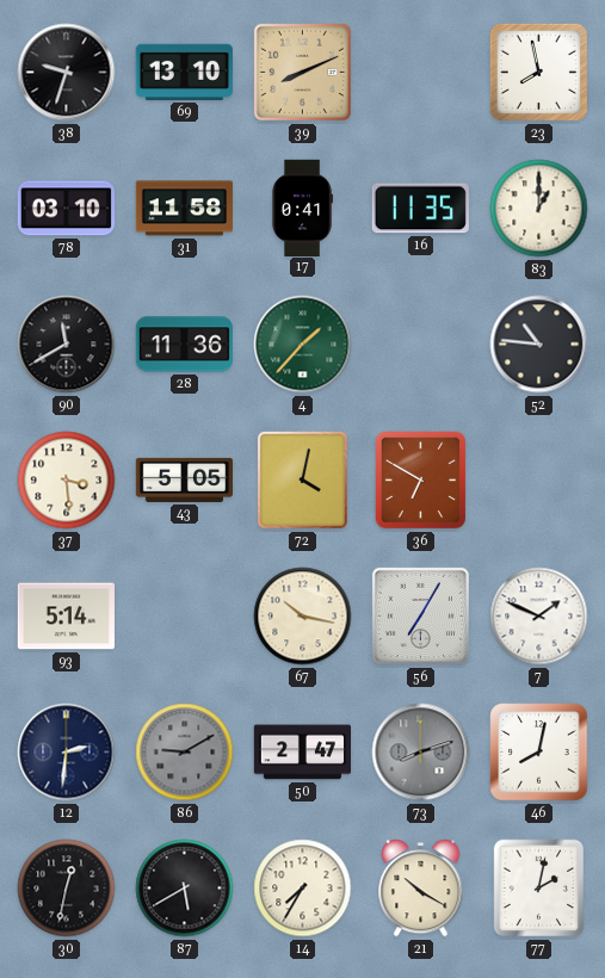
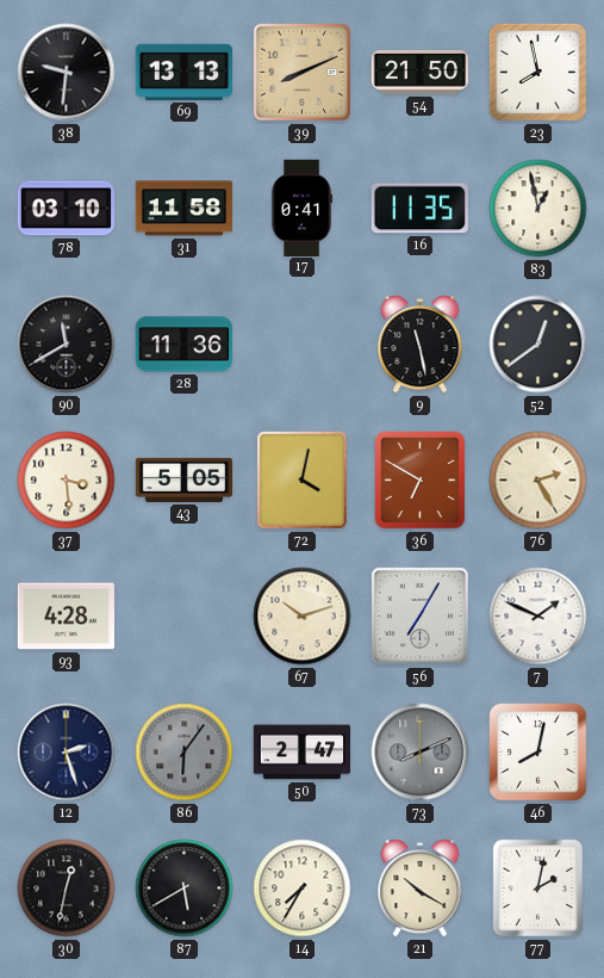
38: 9:33 -> 9:31 (67, 73)
69: 13:10 -> 13:13 (183, 72)
54: none -> 21:50 (419, 73)
83: 1:00 -> 12:58 (538, 209)
4: 1:37 -> none (303, 345)
9: none -> 11:28 (421, 345)
52: 10:46 -> 12:39 (538, 345)
76: none -> 2:25 (538, 481)
93: 5:14 -> 4:28 (66, 617)
67: 10:17 -> 10:12 (303, 617)
12: 2:31 -> 2:27 (67, 753)
86: 9:10 -> 6:06 (185, 753)
73: 8:12 -> 8:11 (421, 753)
